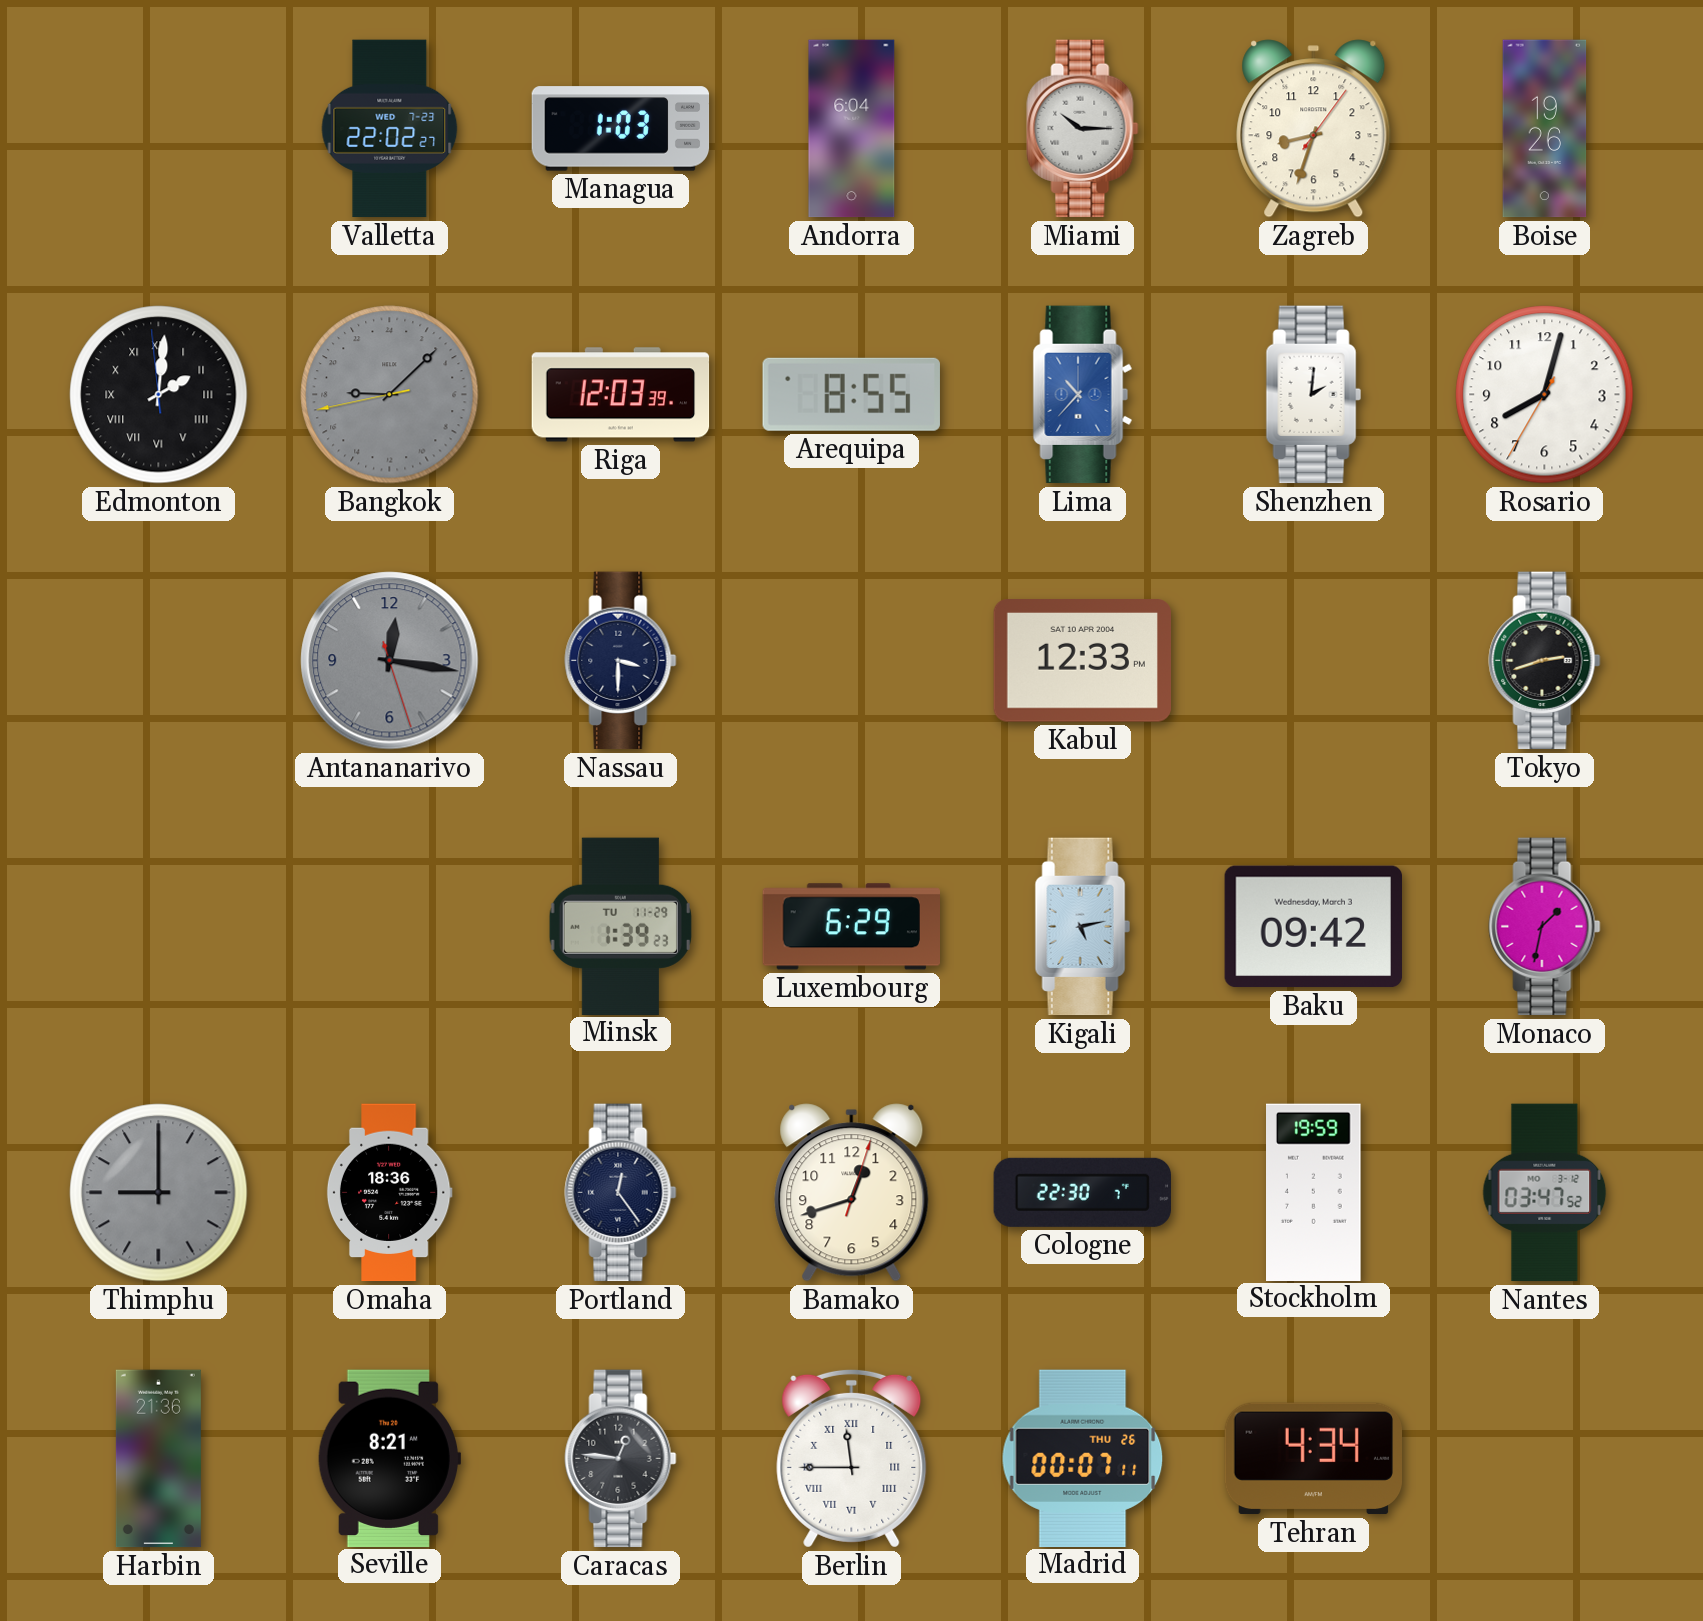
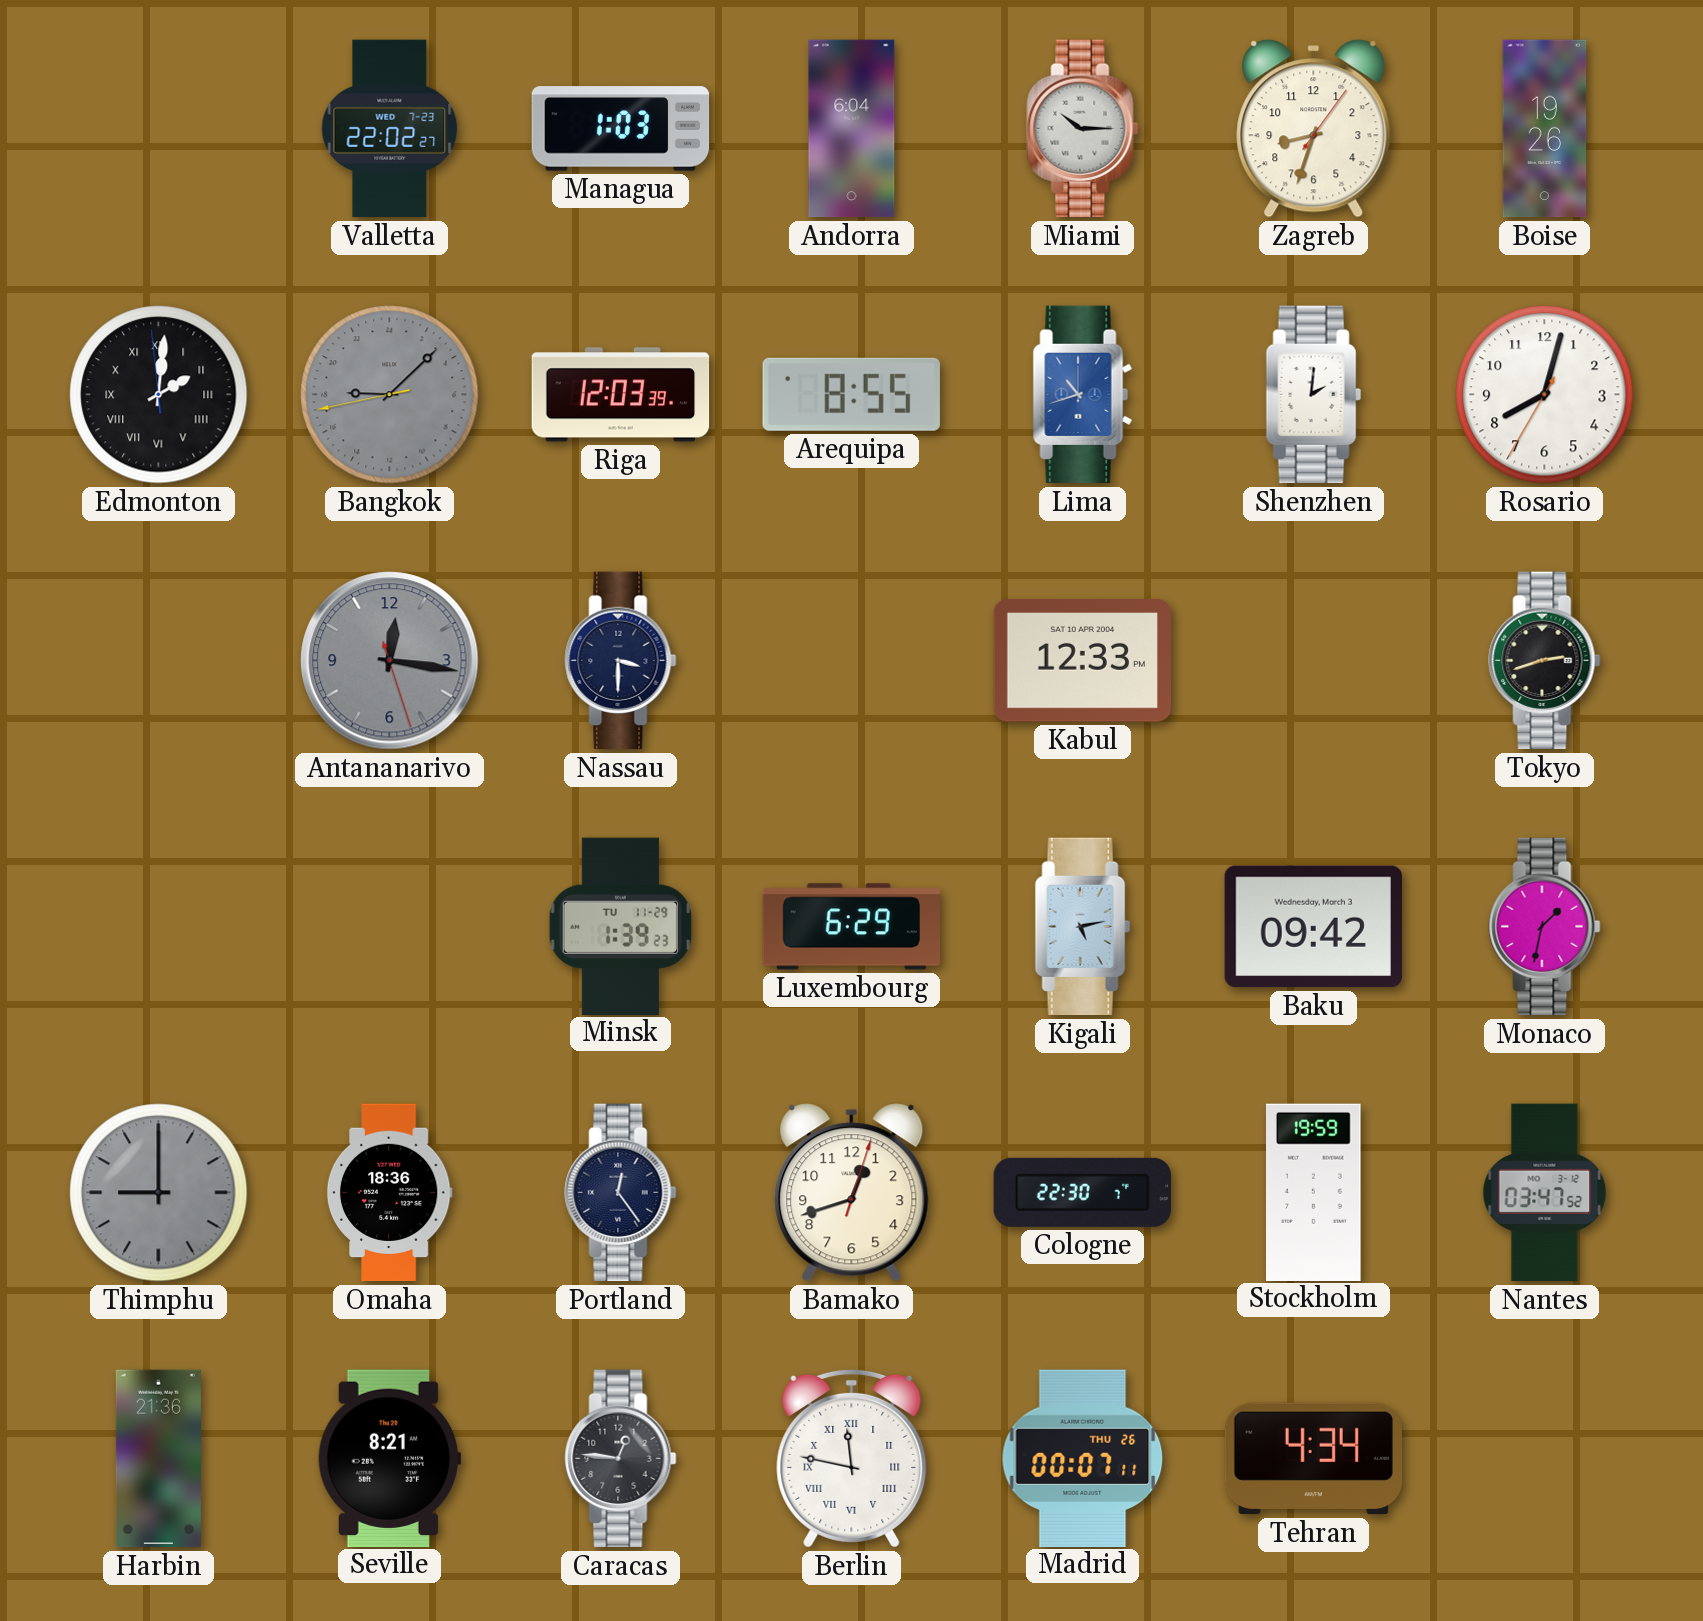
Lima: 10:37 -> 10:42 (1083, 395)
Berlin: 11:45 -> 11:47 (852, 1458)
